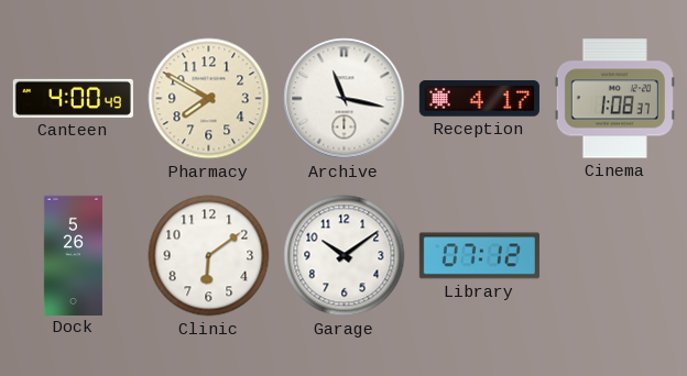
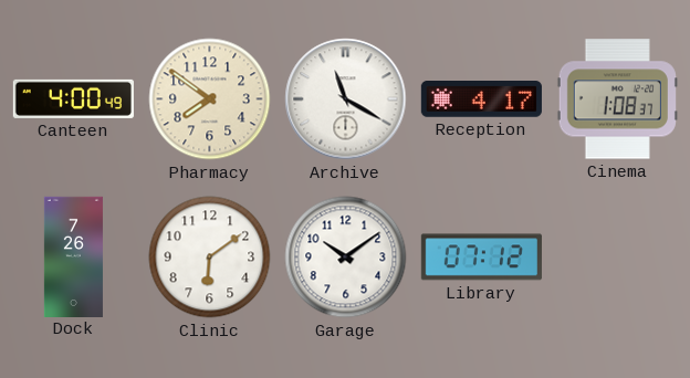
Pharmacy: 7:50 -> 7:51 (210, 99)
Archive: 11:17 -> 11:20 (346, 99)
Dock: 5:26 -> 7:26 (73, 256)
